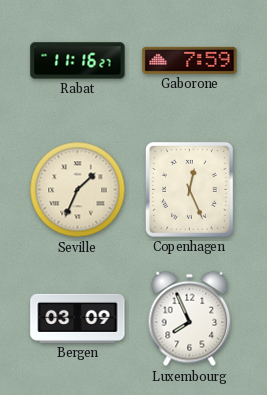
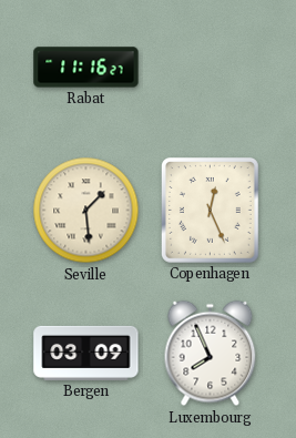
Gaborone: 7:59 -> none (190, 60)
Seville: 1:34 -> 1:29 (86, 211)
